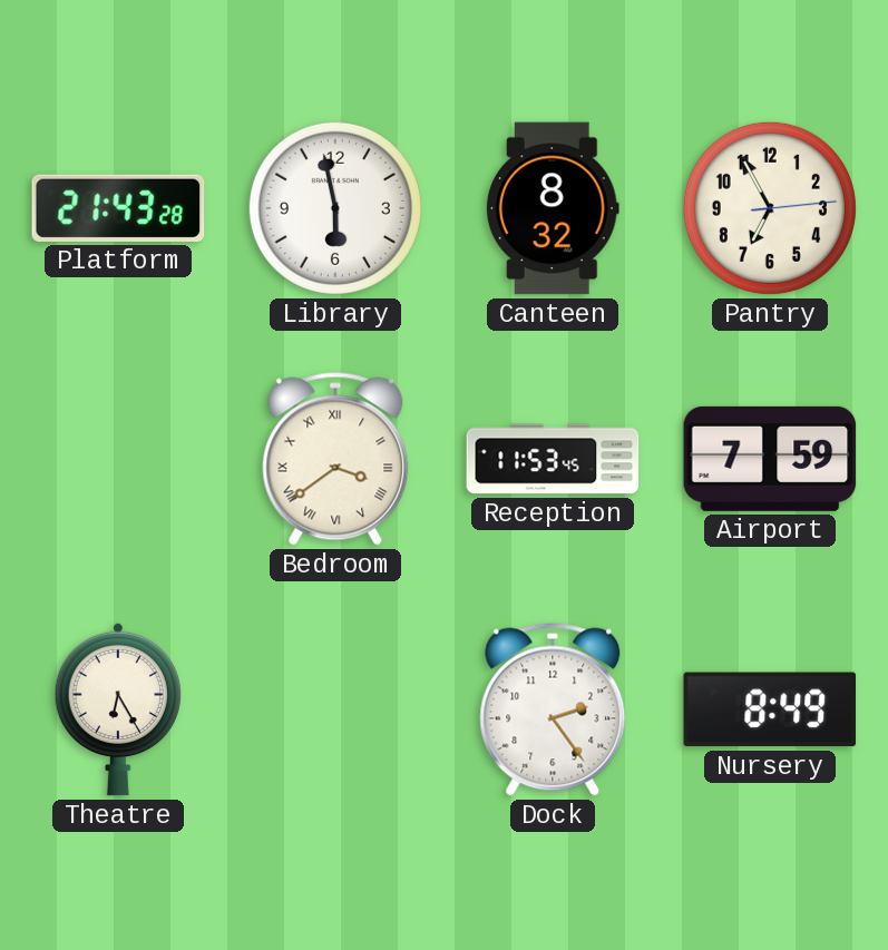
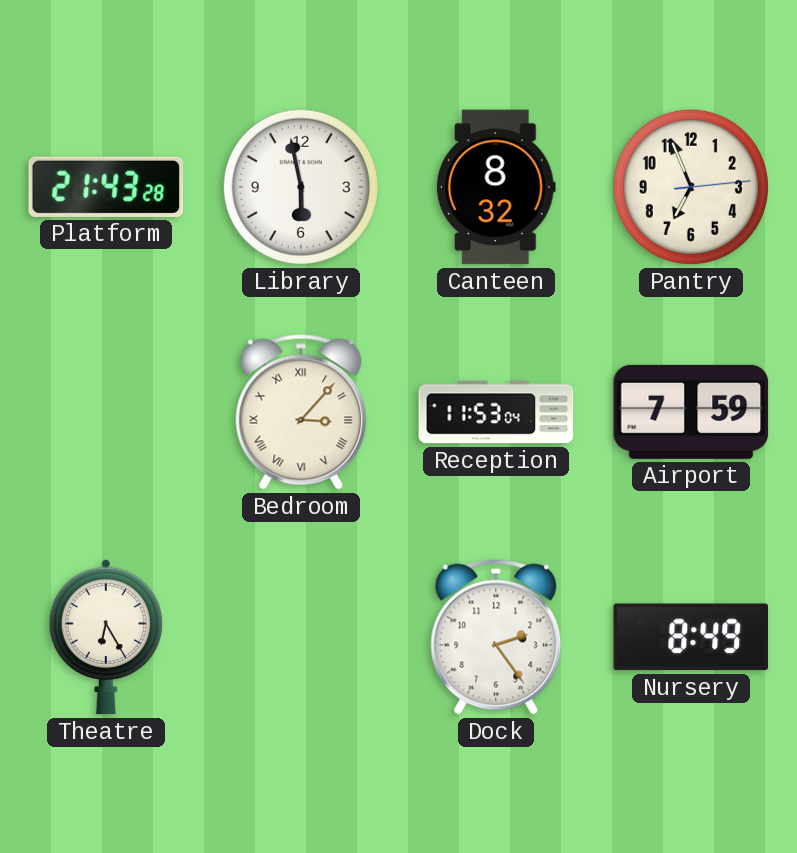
Pantry: 6:55 -> 6:56 (691, 187)
Bedroom: 3:39 -> 3:07 (301, 412)
Reception: 11:53:45 -> 11:53:04 (496, 412)
